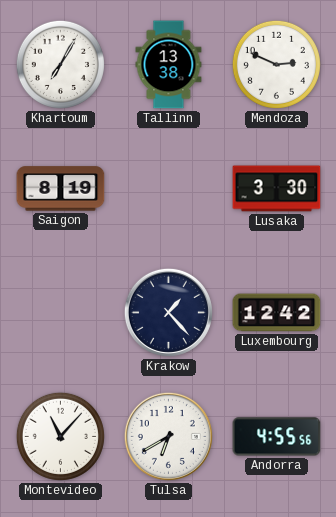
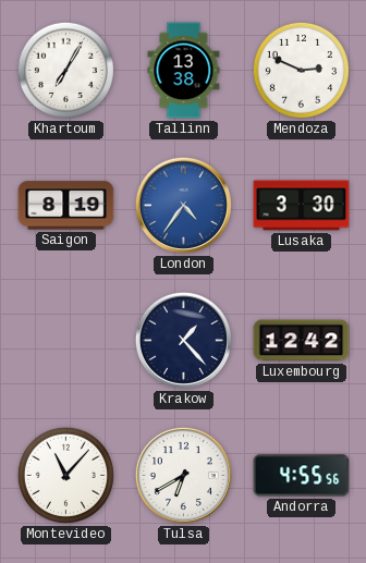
London: none -> 4:36 (183, 205)
